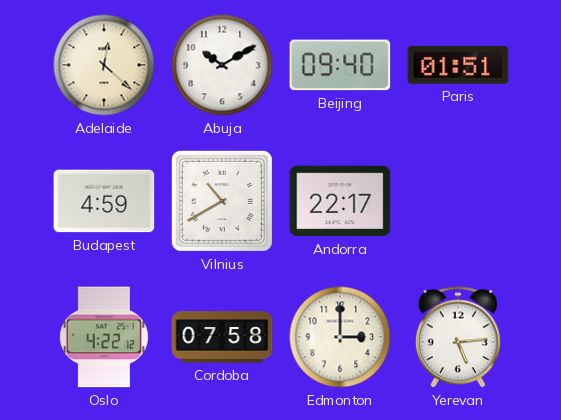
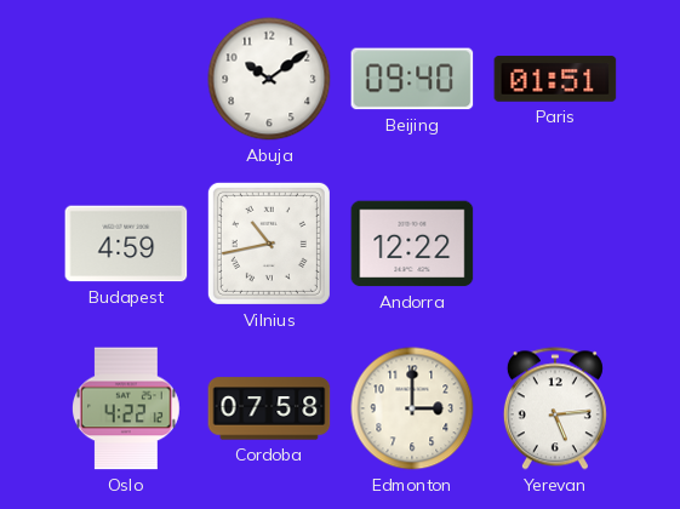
Adelaide: 12:22 -> none (104, 65)
Abuja: 10:10 -> 10:09 (269, 79)
Vilnius: 10:40 -> 10:43 (269, 244)
Andorra: 22:17 -> 12:22 (412, 244)
